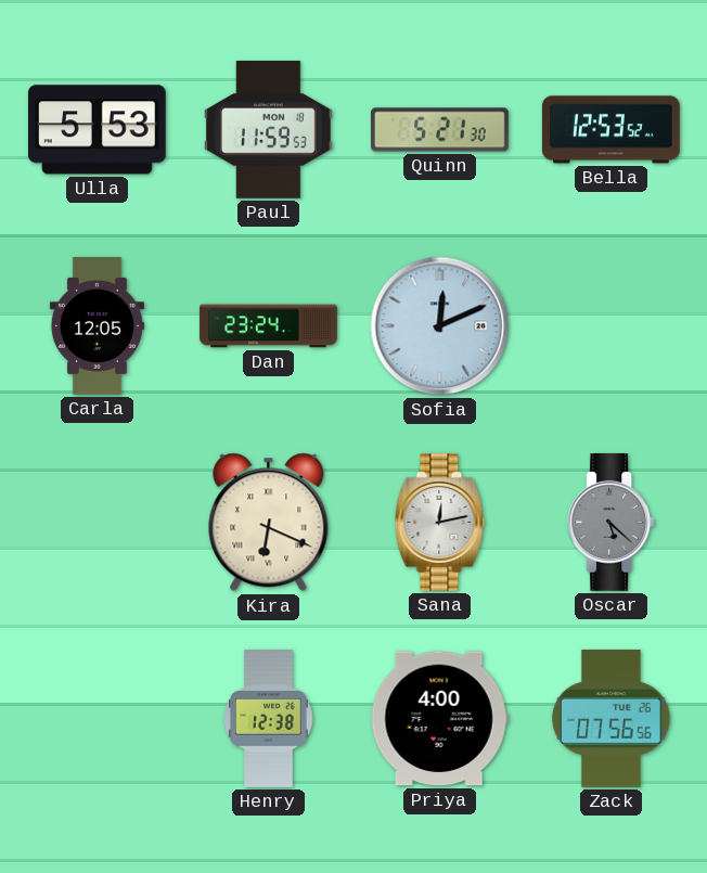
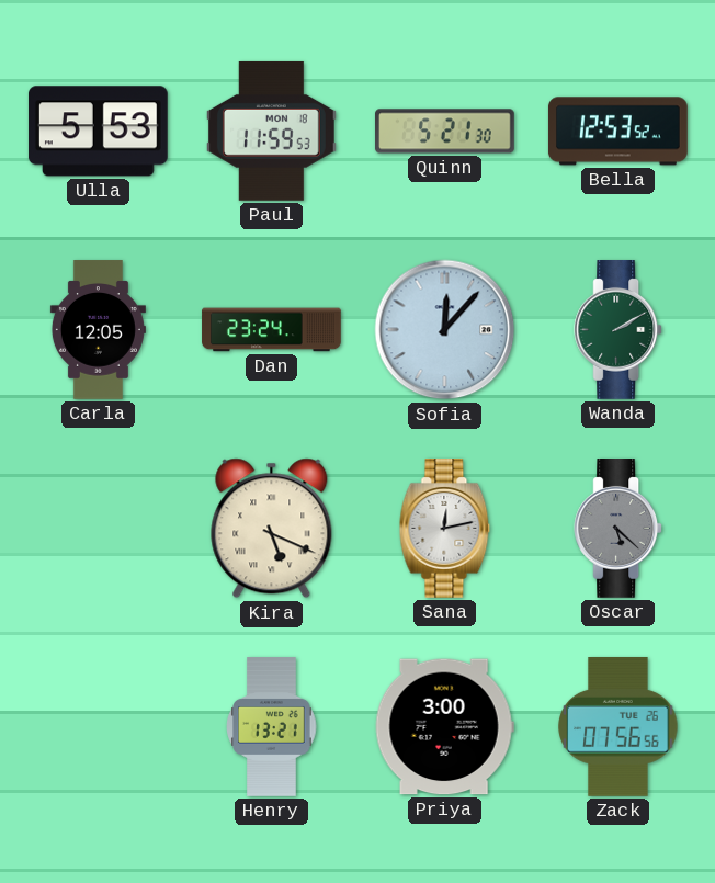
Sofia: 12:11 -> 12:07 (445, 330)
Wanda: none -> 2:10 (618, 330)
Kira: 6:19 -> 5:19 (272, 529)
Henry: 12:38 -> 13:21 (272, 727)
Priya: 4:00 -> 3:00 (444, 727)
